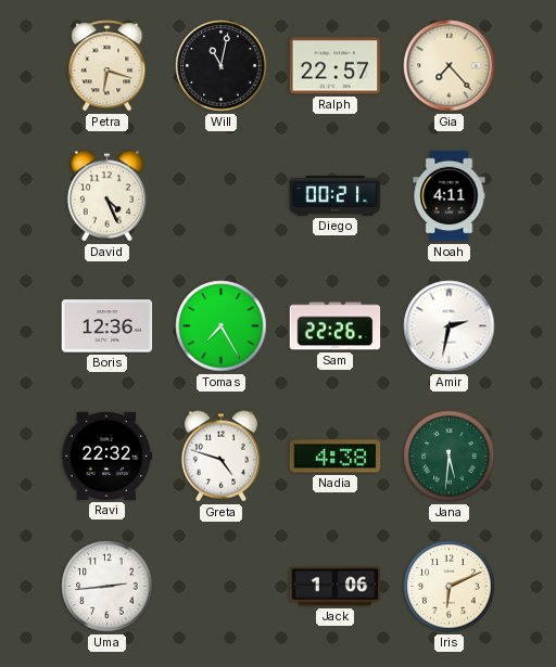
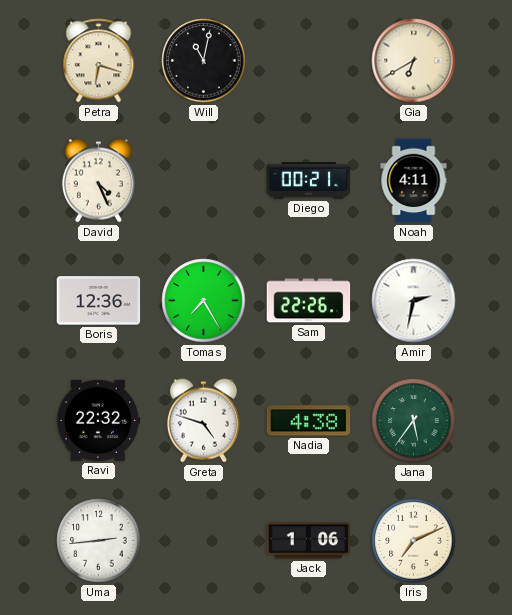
Ralph: 22:57 -> none (336, 66)
Gia: 7:23 -> 6:40 (414, 61)
Jana: 5:31 -> 5:36 (414, 421)
Iris: 6:11 -> 7:11 (414, 541)
